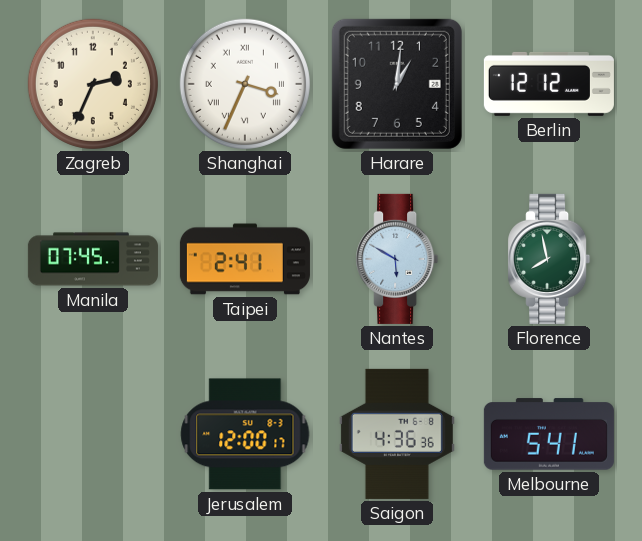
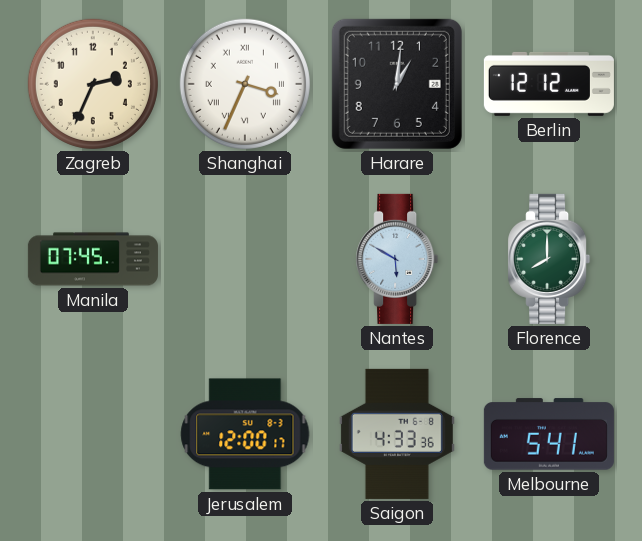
Taipei: 2:41 -> none (245, 259)
Florence: 7:58 -> 8:00 (549, 259)
Saigon: 4:36 -> 4:33 (397, 434)
